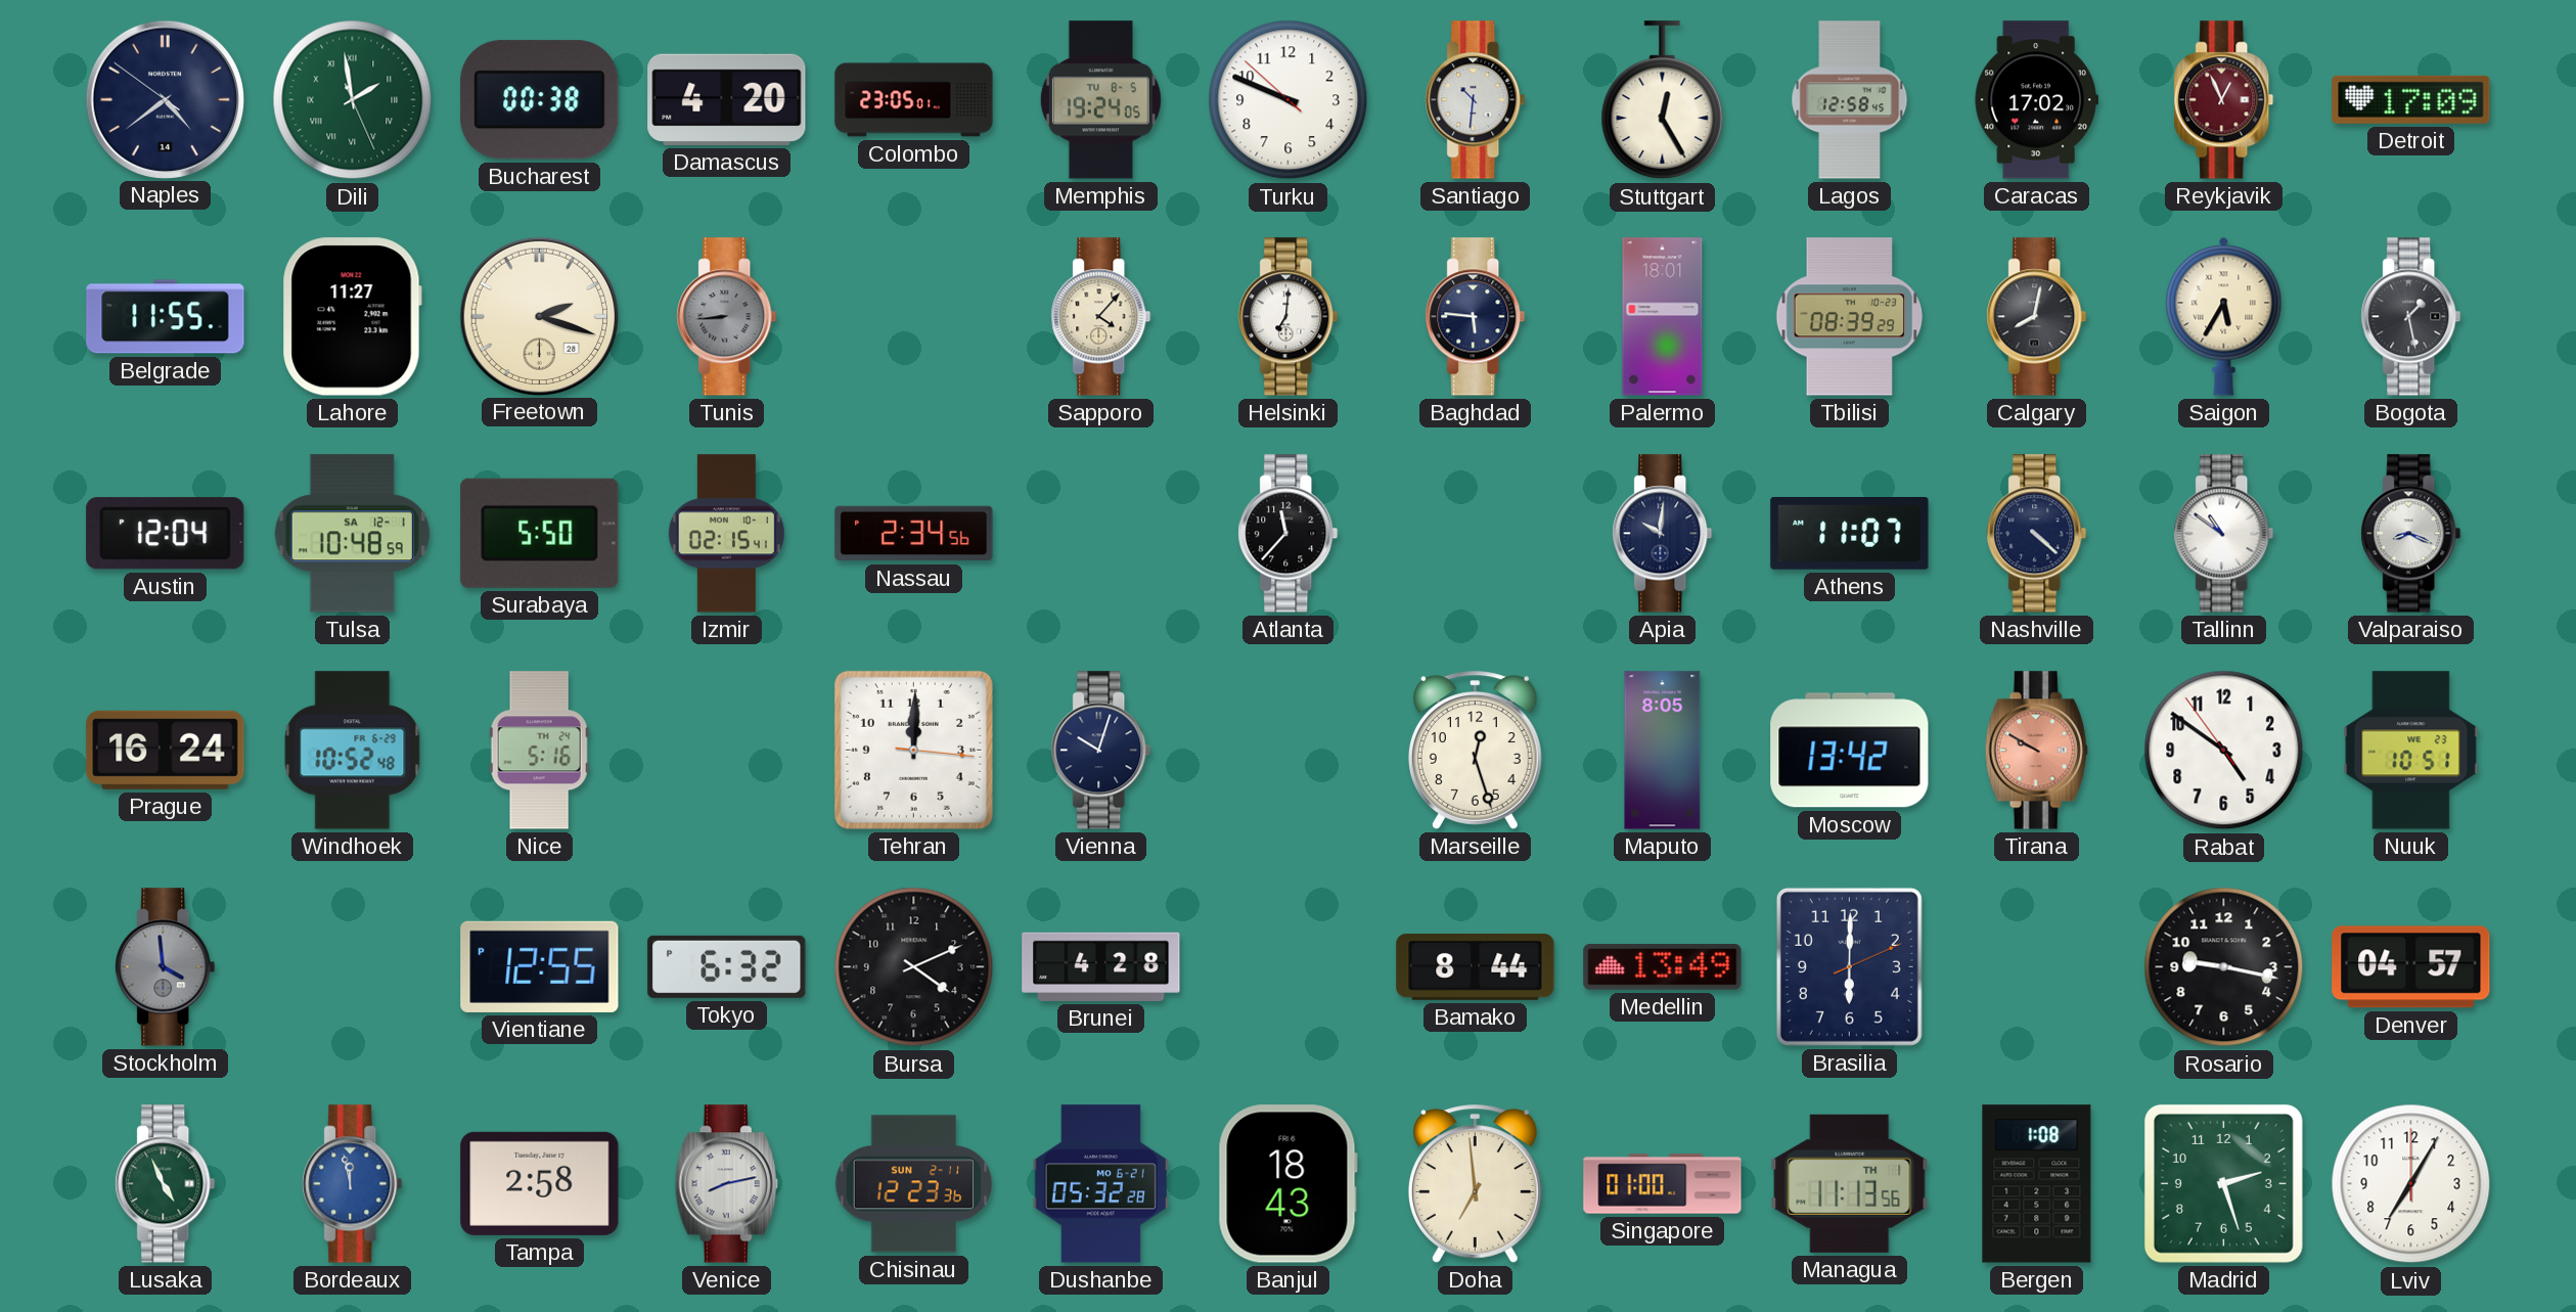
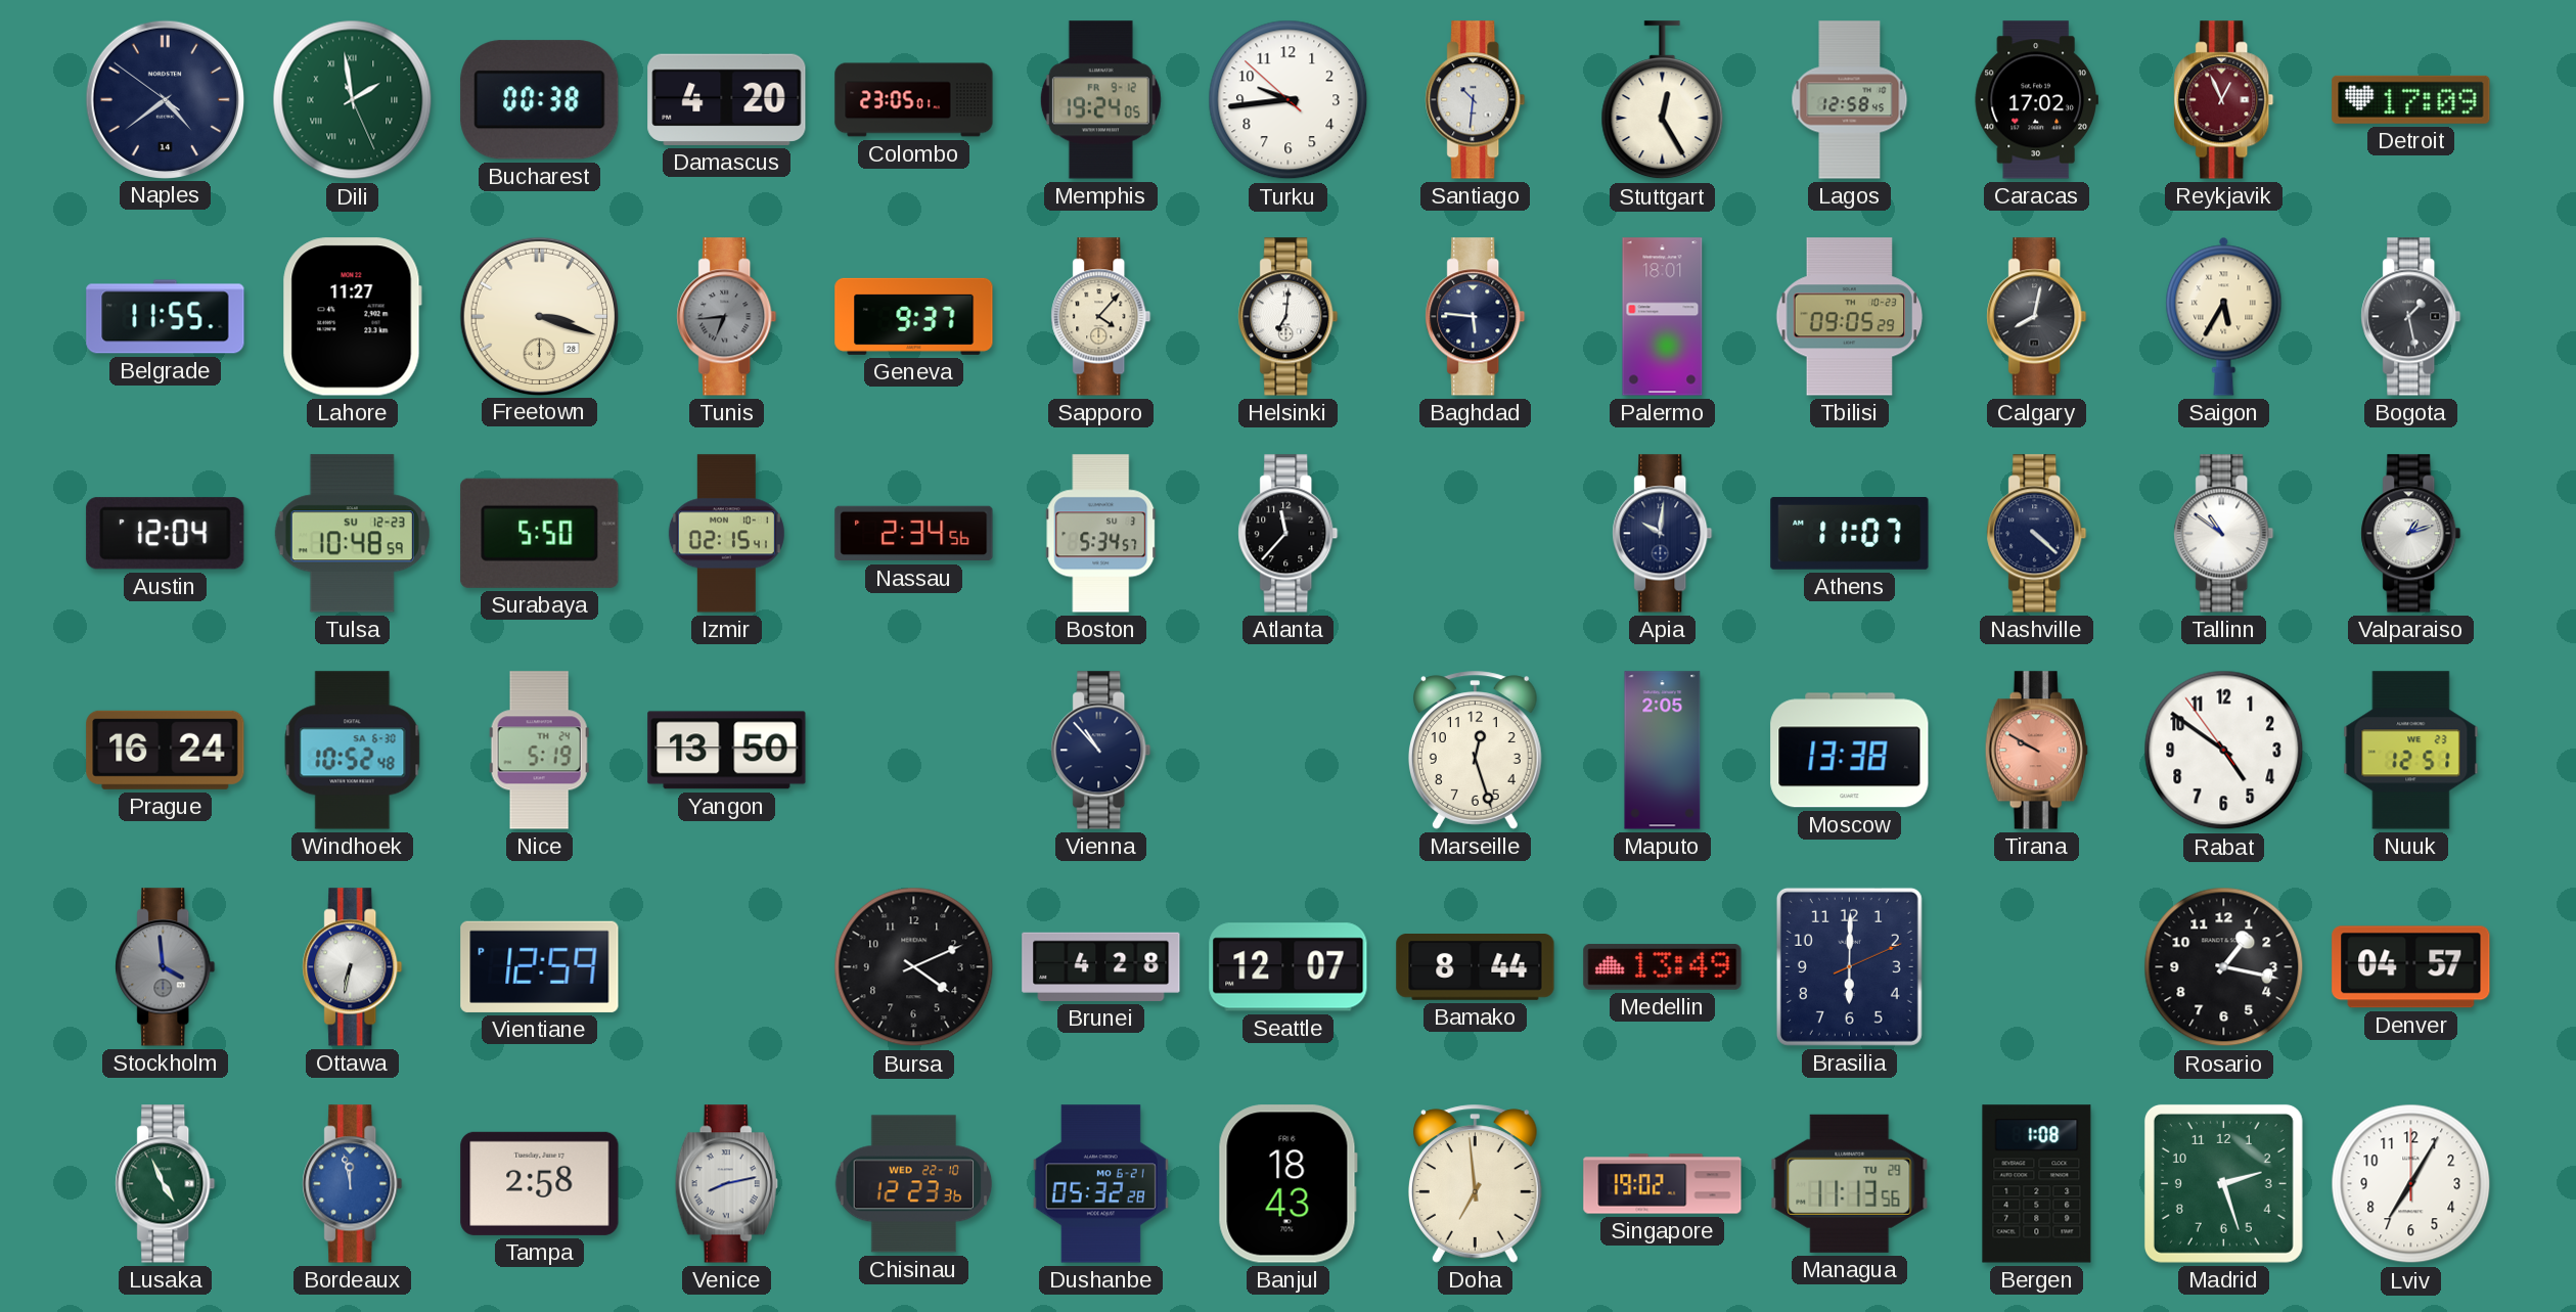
Memphis date: TU 8-5 -> FR 9-12 (1100, 100)
Turku: 9:48 -> 9:43 (1289, 100)
Freetown: 2:18 -> 3:18 (539, 316)
Tunis: 8:44 -> 6:44 (727, 317)
Geneva: none -> 9:37 (914, 316)
Tbilisi: 08:39 -> 09:05 (1850, 317)
Tulsa date: SA 12-1 -> SU 12-23 (352, 534)
Boston: none -> 5:34 (1101, 534)
Valparaiso: 8:19 -> 1:12 (2411, 534)
Windhoek date: FR 6-29 -> SA 6-30 (353, 751)
Nice: 5:16 -> 5:19 (539, 751)
Yangon: none -> 13:50 (727, 751)
Tehran: 12:00 -> none (913, 750)
Vienna: 10:03 -> 10:53 (1101, 751)
Maputo: 8:05 -> 2:05 (1663, 751)
Moscow: 13:42 -> 13:38 (1850, 751)
Nuuk: 10:51 -> 12:51 (2411, 751)
Ottawa: none -> 6:32 (353, 967)
Vientiane: 12:55 -> 12:59 (540, 966)
Tokyo: 6:32 -> none (727, 966)
Seattle: none -> 12:07 (1289, 967)
Rosario: 9:17 -> 1:17 (2224, 967)
Chisinau date: SUN 2-11 -> WED 22-10 (914, 1184)
Singapore: 01:00 -> 19:02 (1663, 1184)
Managua date: TH 1 -> TU 29 (1850, 1183)
